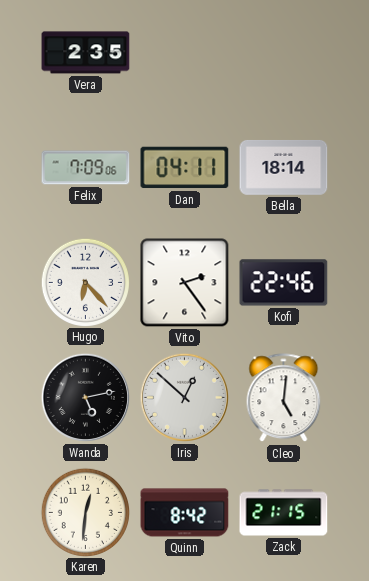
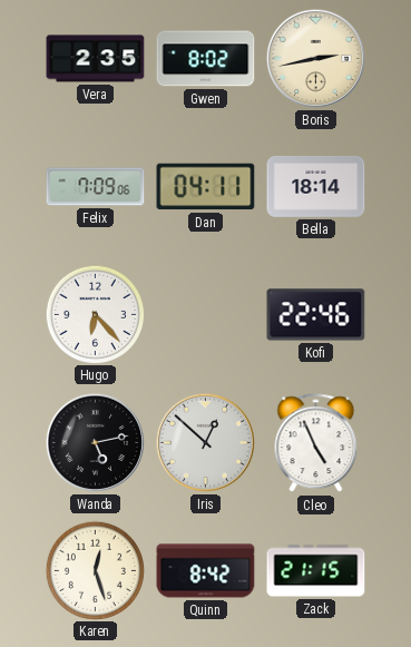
Gwen: none -> 8:02 (206, 59)
Boris: none -> 2:43 (315, 58)
Vito: 2:24 -> none (185, 283)
Cleo: 5:01 -> 4:56 (316, 443)
Karen: 12:31 -> 12:27 (95, 570)
